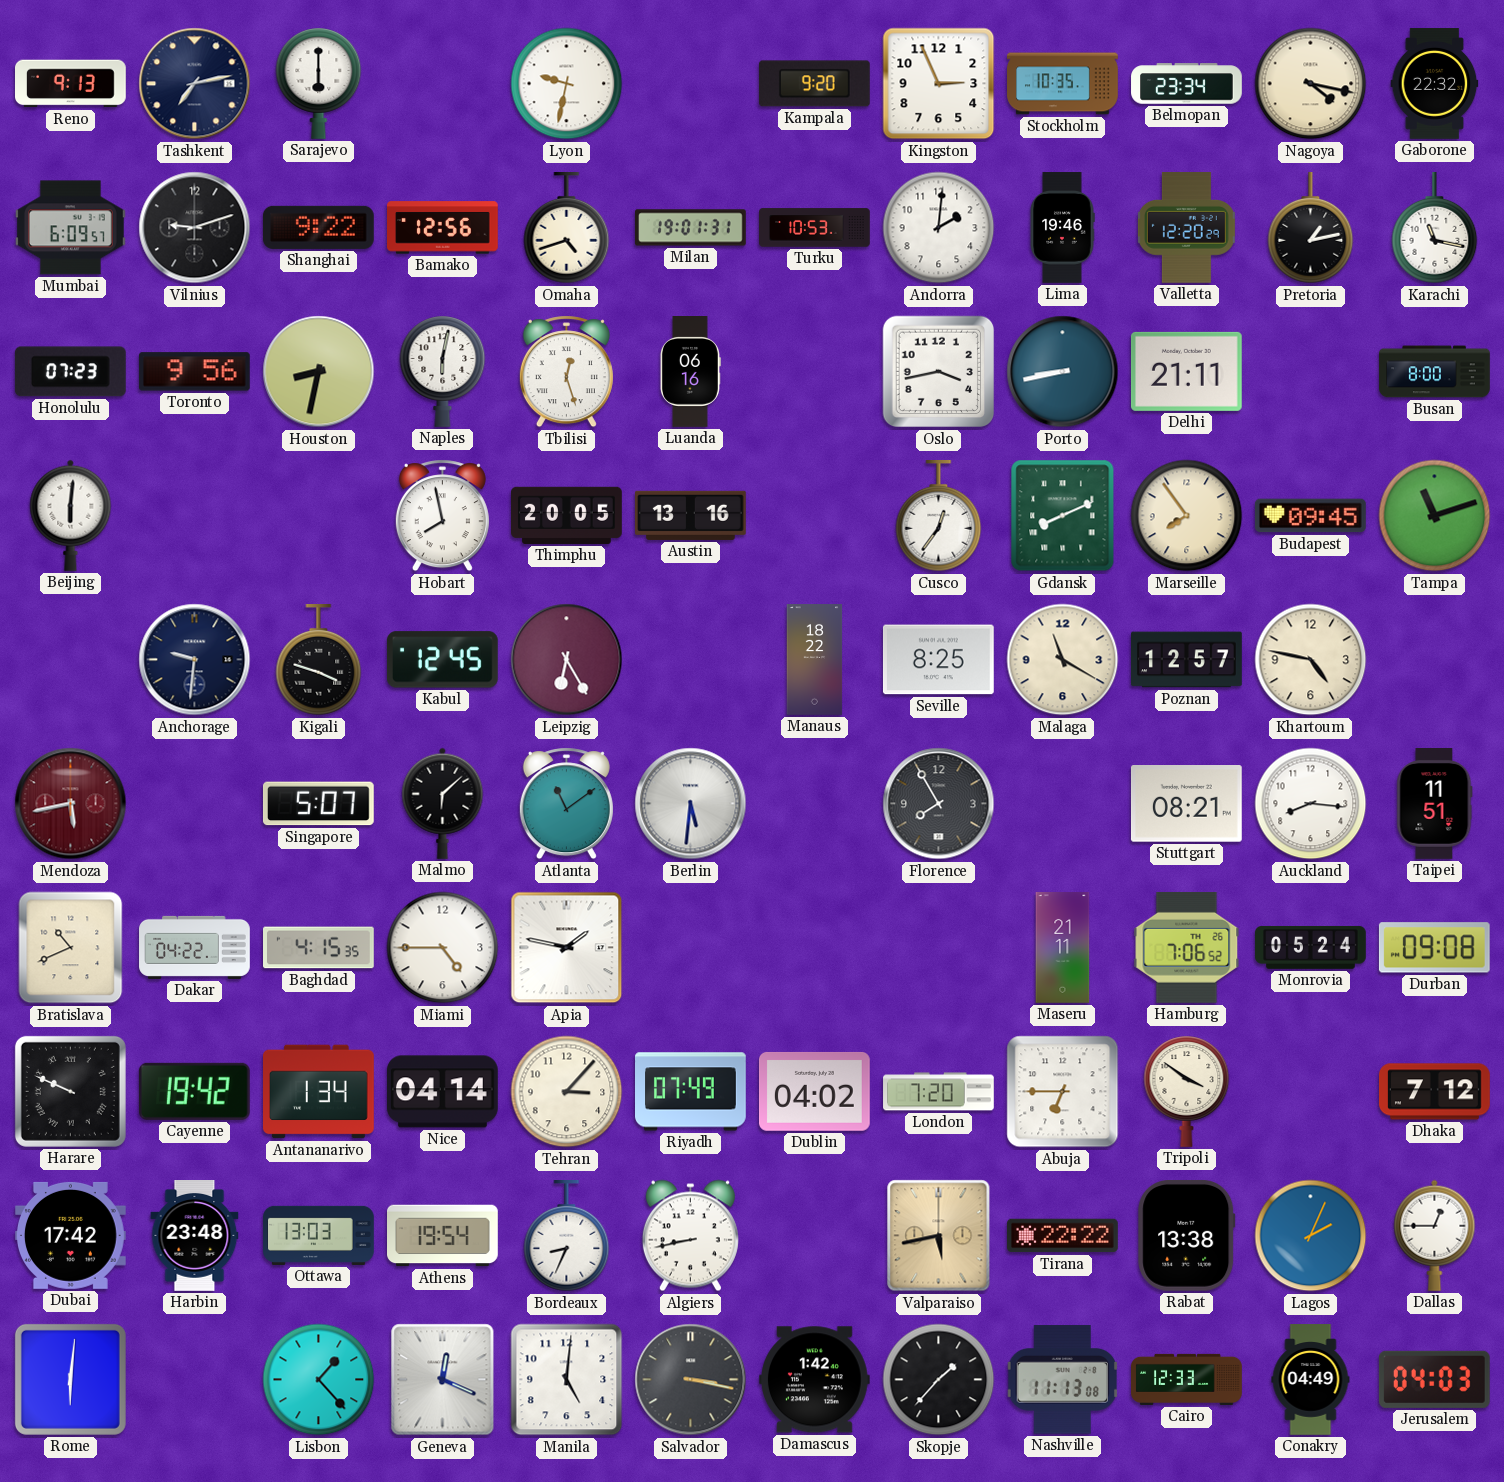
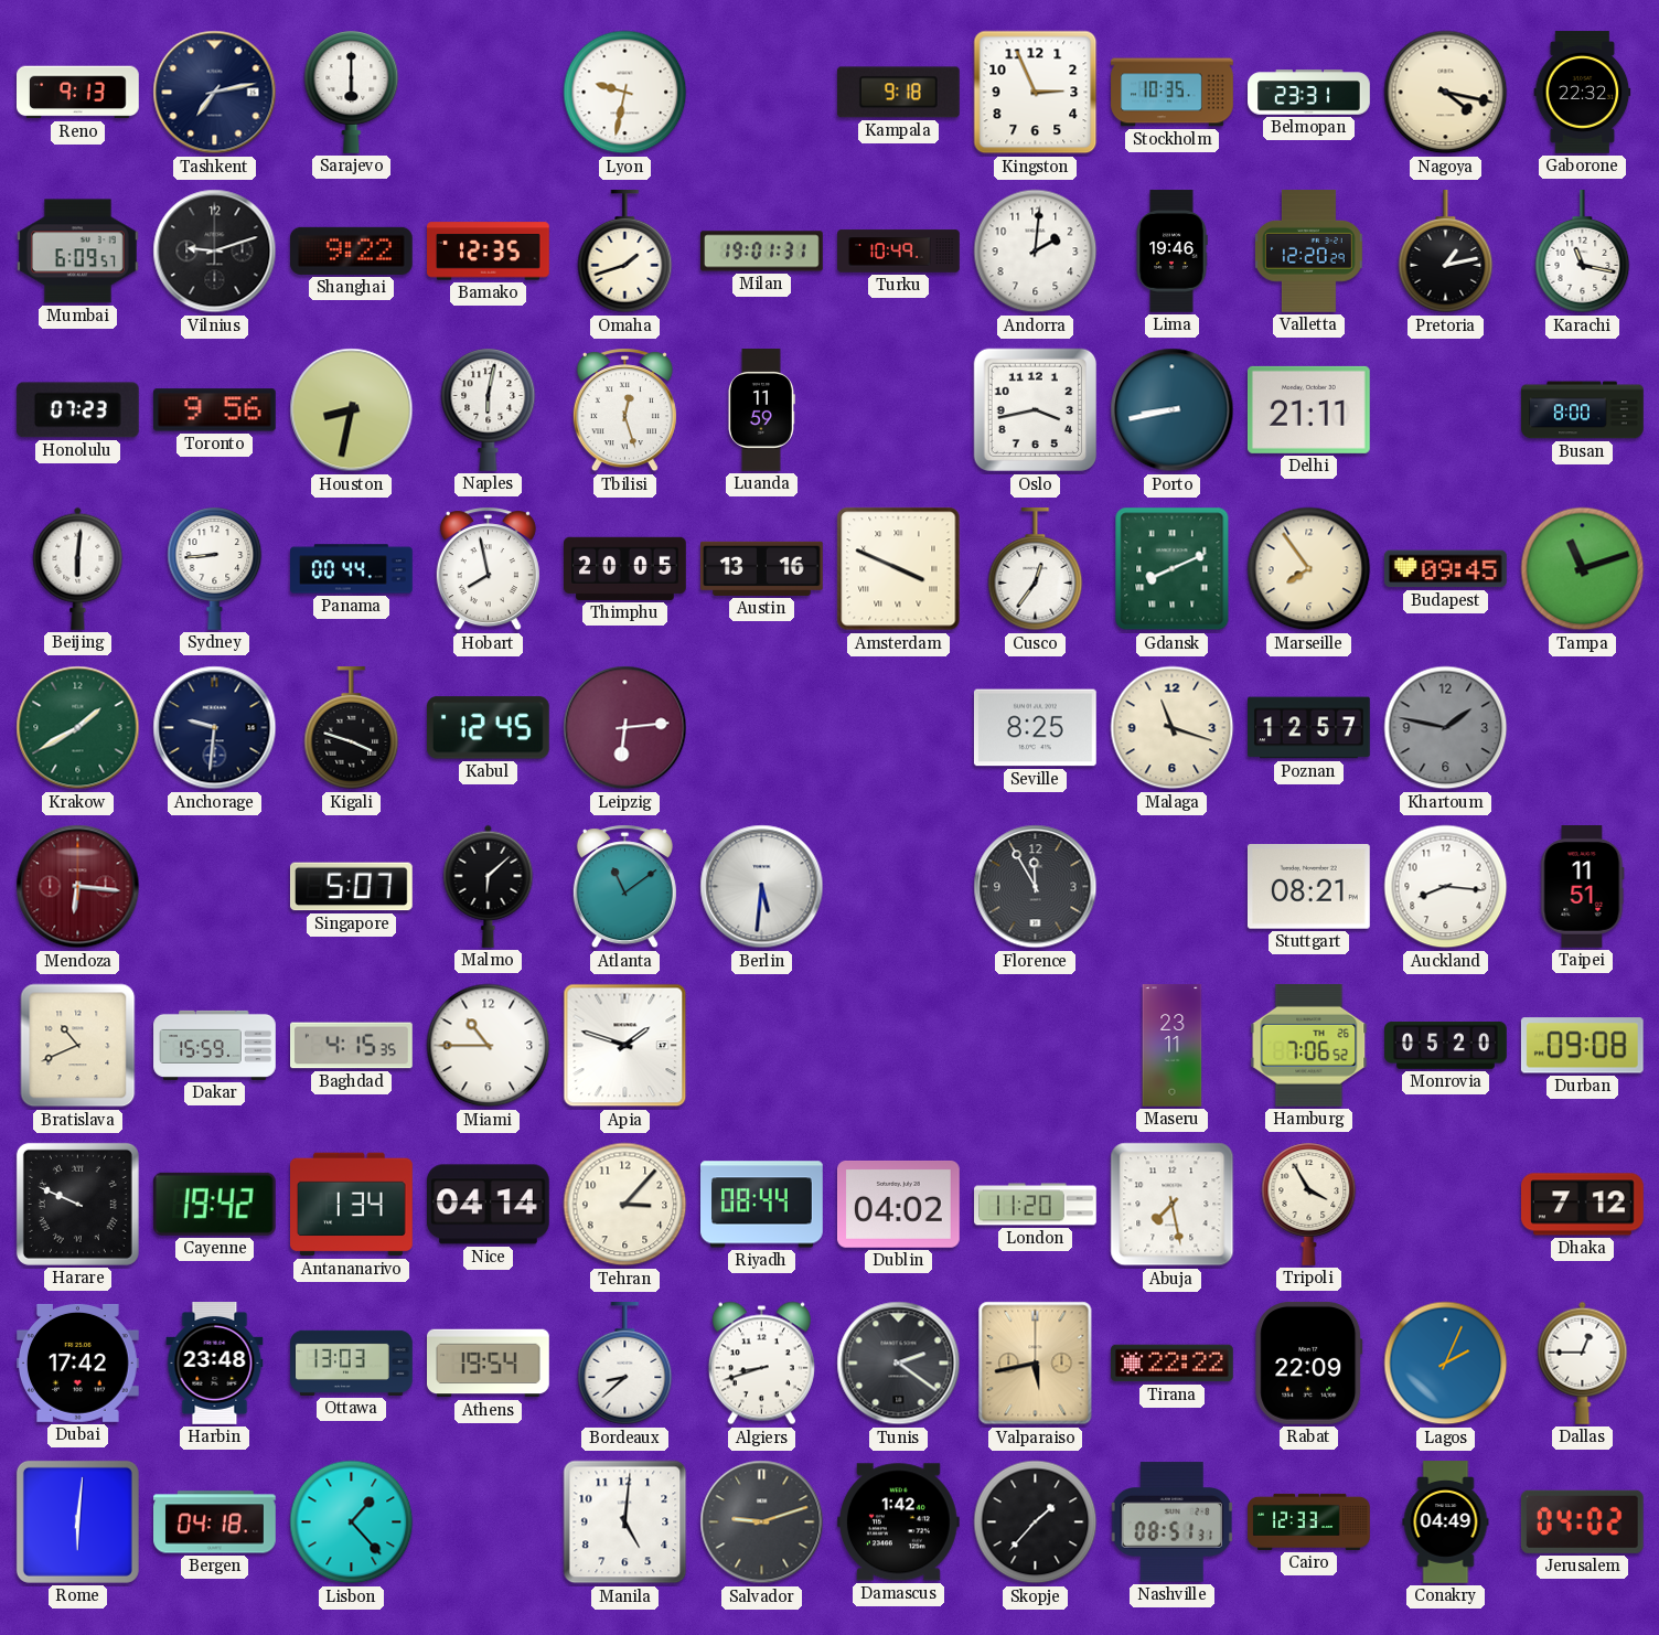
Kampala: 9:20 -> 9:18 (898, 93)
Belmopan: 23:34 -> 23:31 (1309, 93)
Bamako: 12:56 -> 12:35 (489, 252)
Omaha: 4:42 -> 1:42 (625, 253)
Turku: 10:53 -> 10:49 (899, 252)
Luanda: 06:16 -> 11:59 (761, 410)
Sydney: none -> 8:44 (215, 568)
Panama: none -> 00:44 (352, 569)
Amsterdam: none -> 3:49 (899, 569)
Krakow: none -> 1:40 (78, 728)
Leipzig: 6:25 -> 6:14 (625, 728)
Manaus: 18:22 -> none (815, 660)
Malaga: 11:20 -> 11:18 (1173, 728)
Khartoum: 4:47 -> 1:47 (1446, 728)
Khartoum dial: cream -> grey (1446, 728)
Mendoza: 5:43 -> 6:16 (78, 887)
Florence: 7:55 -> 11:55 (1036, 887)
Dakar: 04:22 -> 15:59 (215, 1045)
Miami: 4:45 -> 10:45 (489, 1046)
Apia: 1:47 -> 1:48 (625, 1046)
Maseru: 21:11 -> 23:11 (1173, 1046)
Monrovia: 05:24 -> 05:20 (1446, 1046)
Riyadh: 07:49 -> 08:44 (762, 1205)
London: 7:20 -> 11:20 (1036, 1205)
Abuja: 6:45 -> 7:28 (1173, 1205)
Tripoli: 3:51 -> 3:55 (1309, 1204)
Bordeaux: 8:34 -> 8:38 (625, 1365)
Algiers: 8:43 -> 8:42 (761, 1364)
Tunis: none -> 2:21 (899, 1364)
Rabat: 13:38 -> 22:09 (1309, 1362)
Bergen: none -> 04:18 (215, 1522)
Geneva: 12:19 -> none (443, 1380)
Salvador: 3:17 -> 9:12 (762, 1522)
Nashville: 11:13 -> 08:51 (1171, 1522)
Jerusalem: 04:03 -> 04:02 (1582, 1521)
